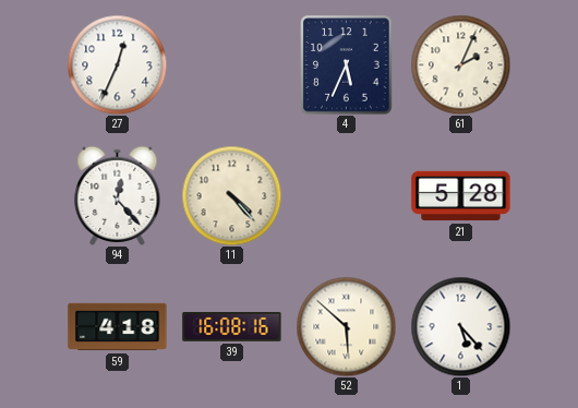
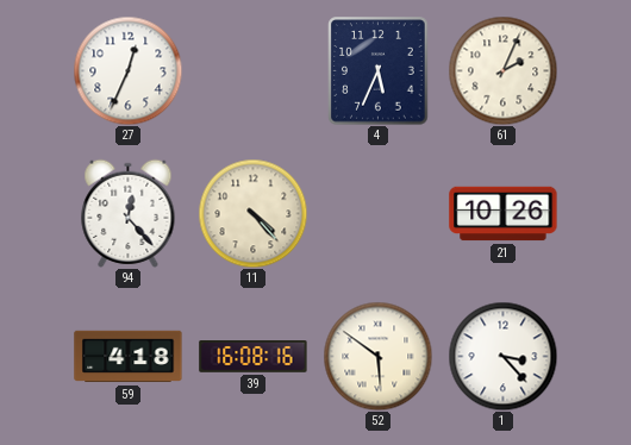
21: 5:28 -> 10:26 (504, 214)
52: 5:52 -> 5:51 (377, 356)
1: 5:23 -> 3:23 (502, 356)
